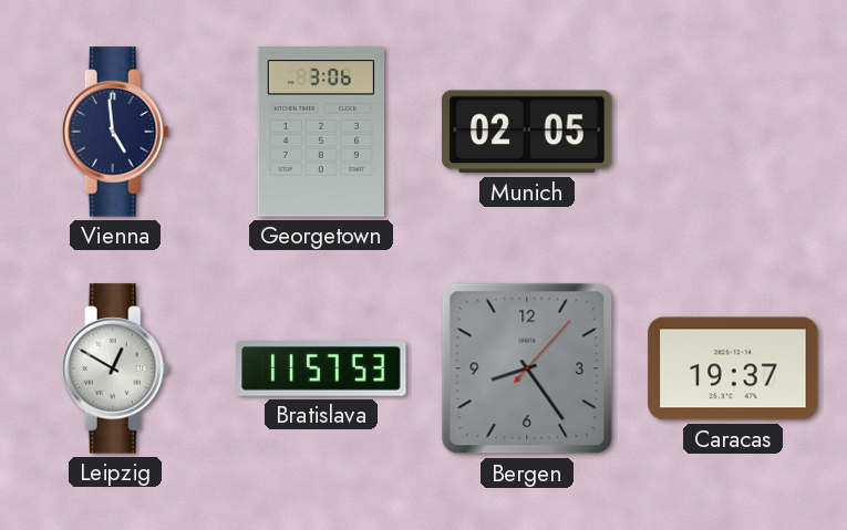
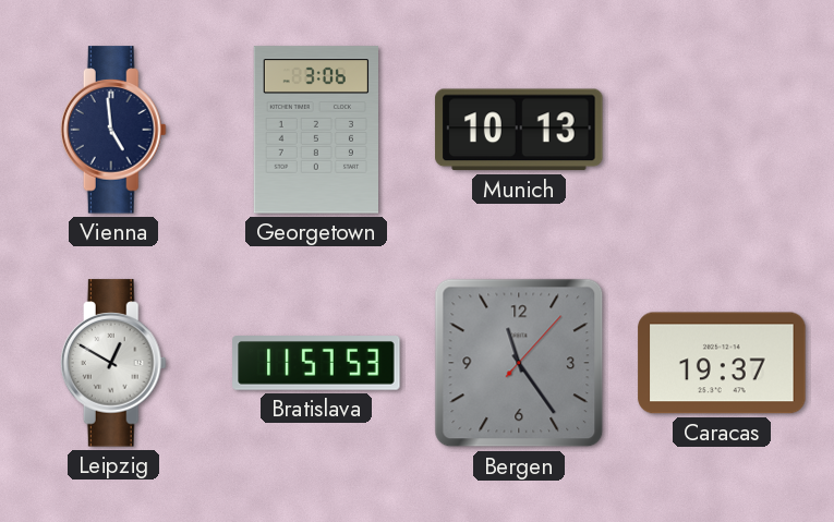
Munich: 02:05 -> 10:13 (519, 130)
Bergen: 8:24 -> 11:24 (519, 363)
